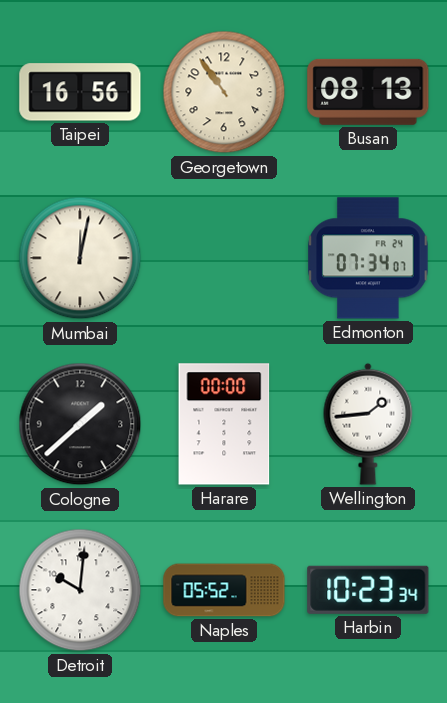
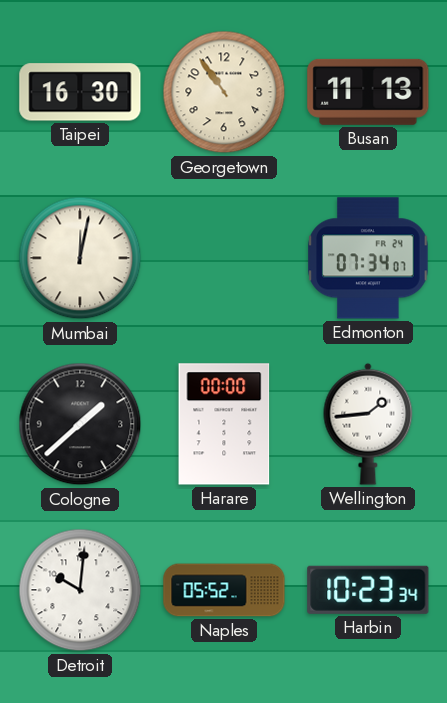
Taipei: 16:56 -> 16:30 (80, 92)
Busan: 08:13 -> 11:13 (368, 92)
